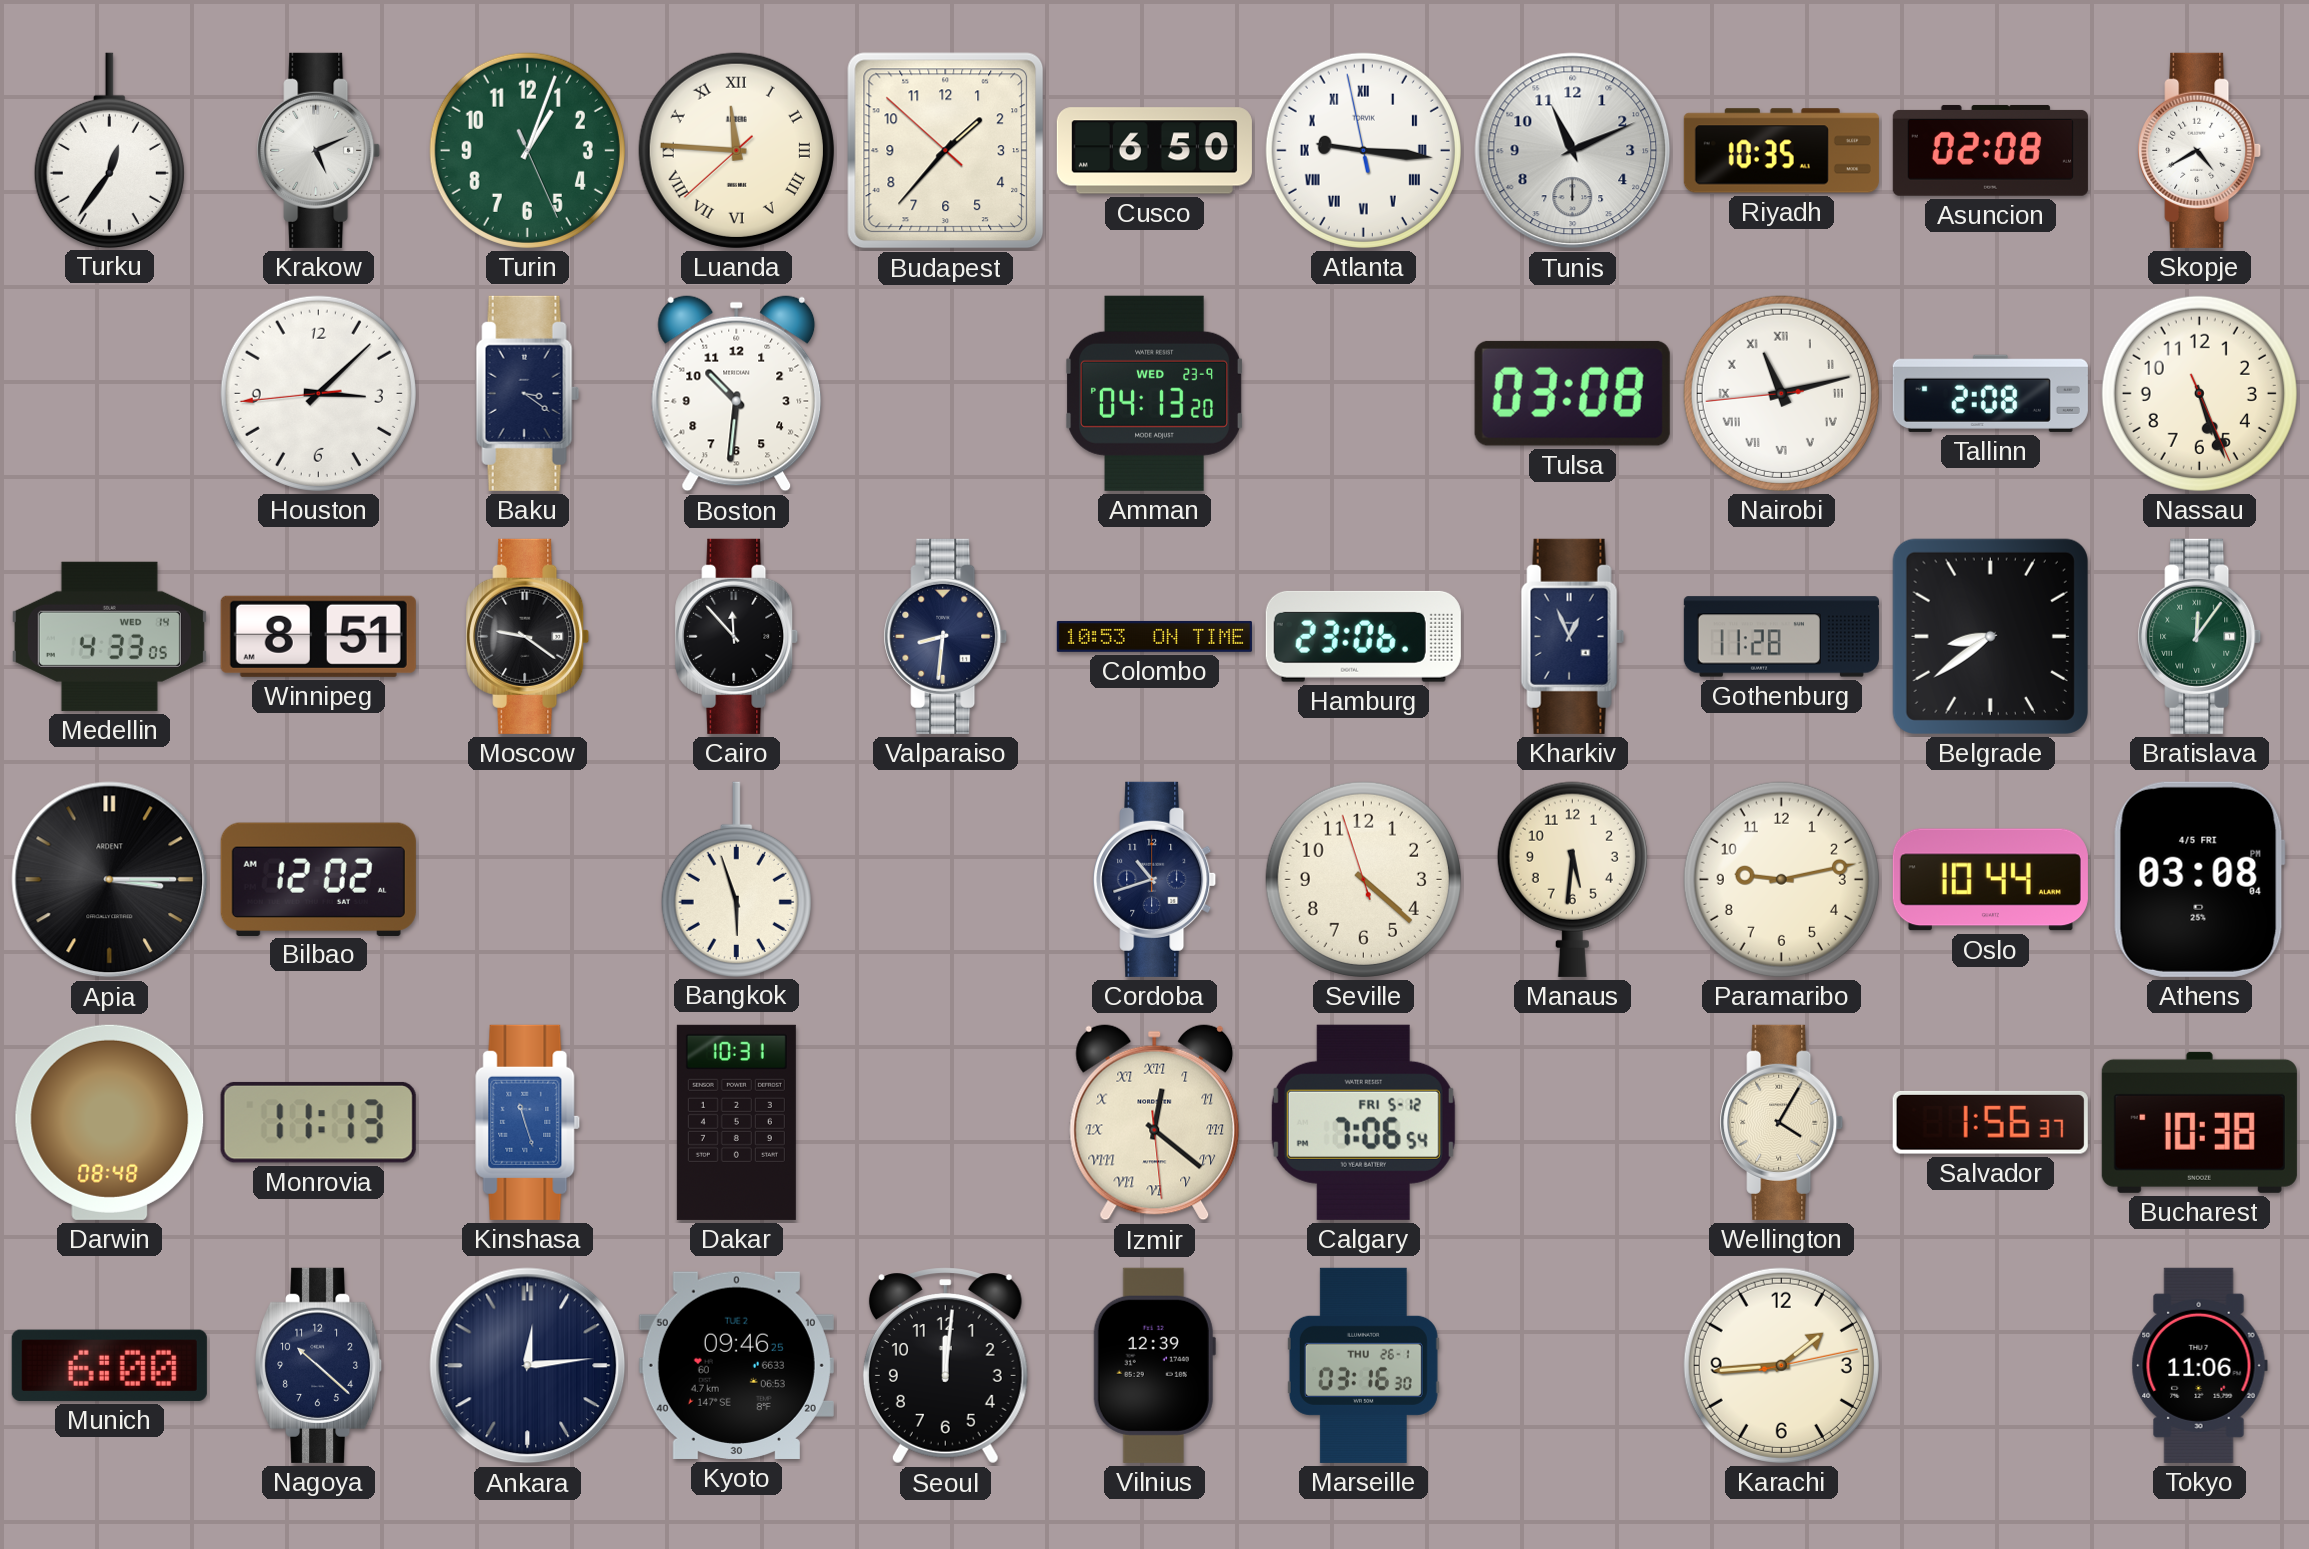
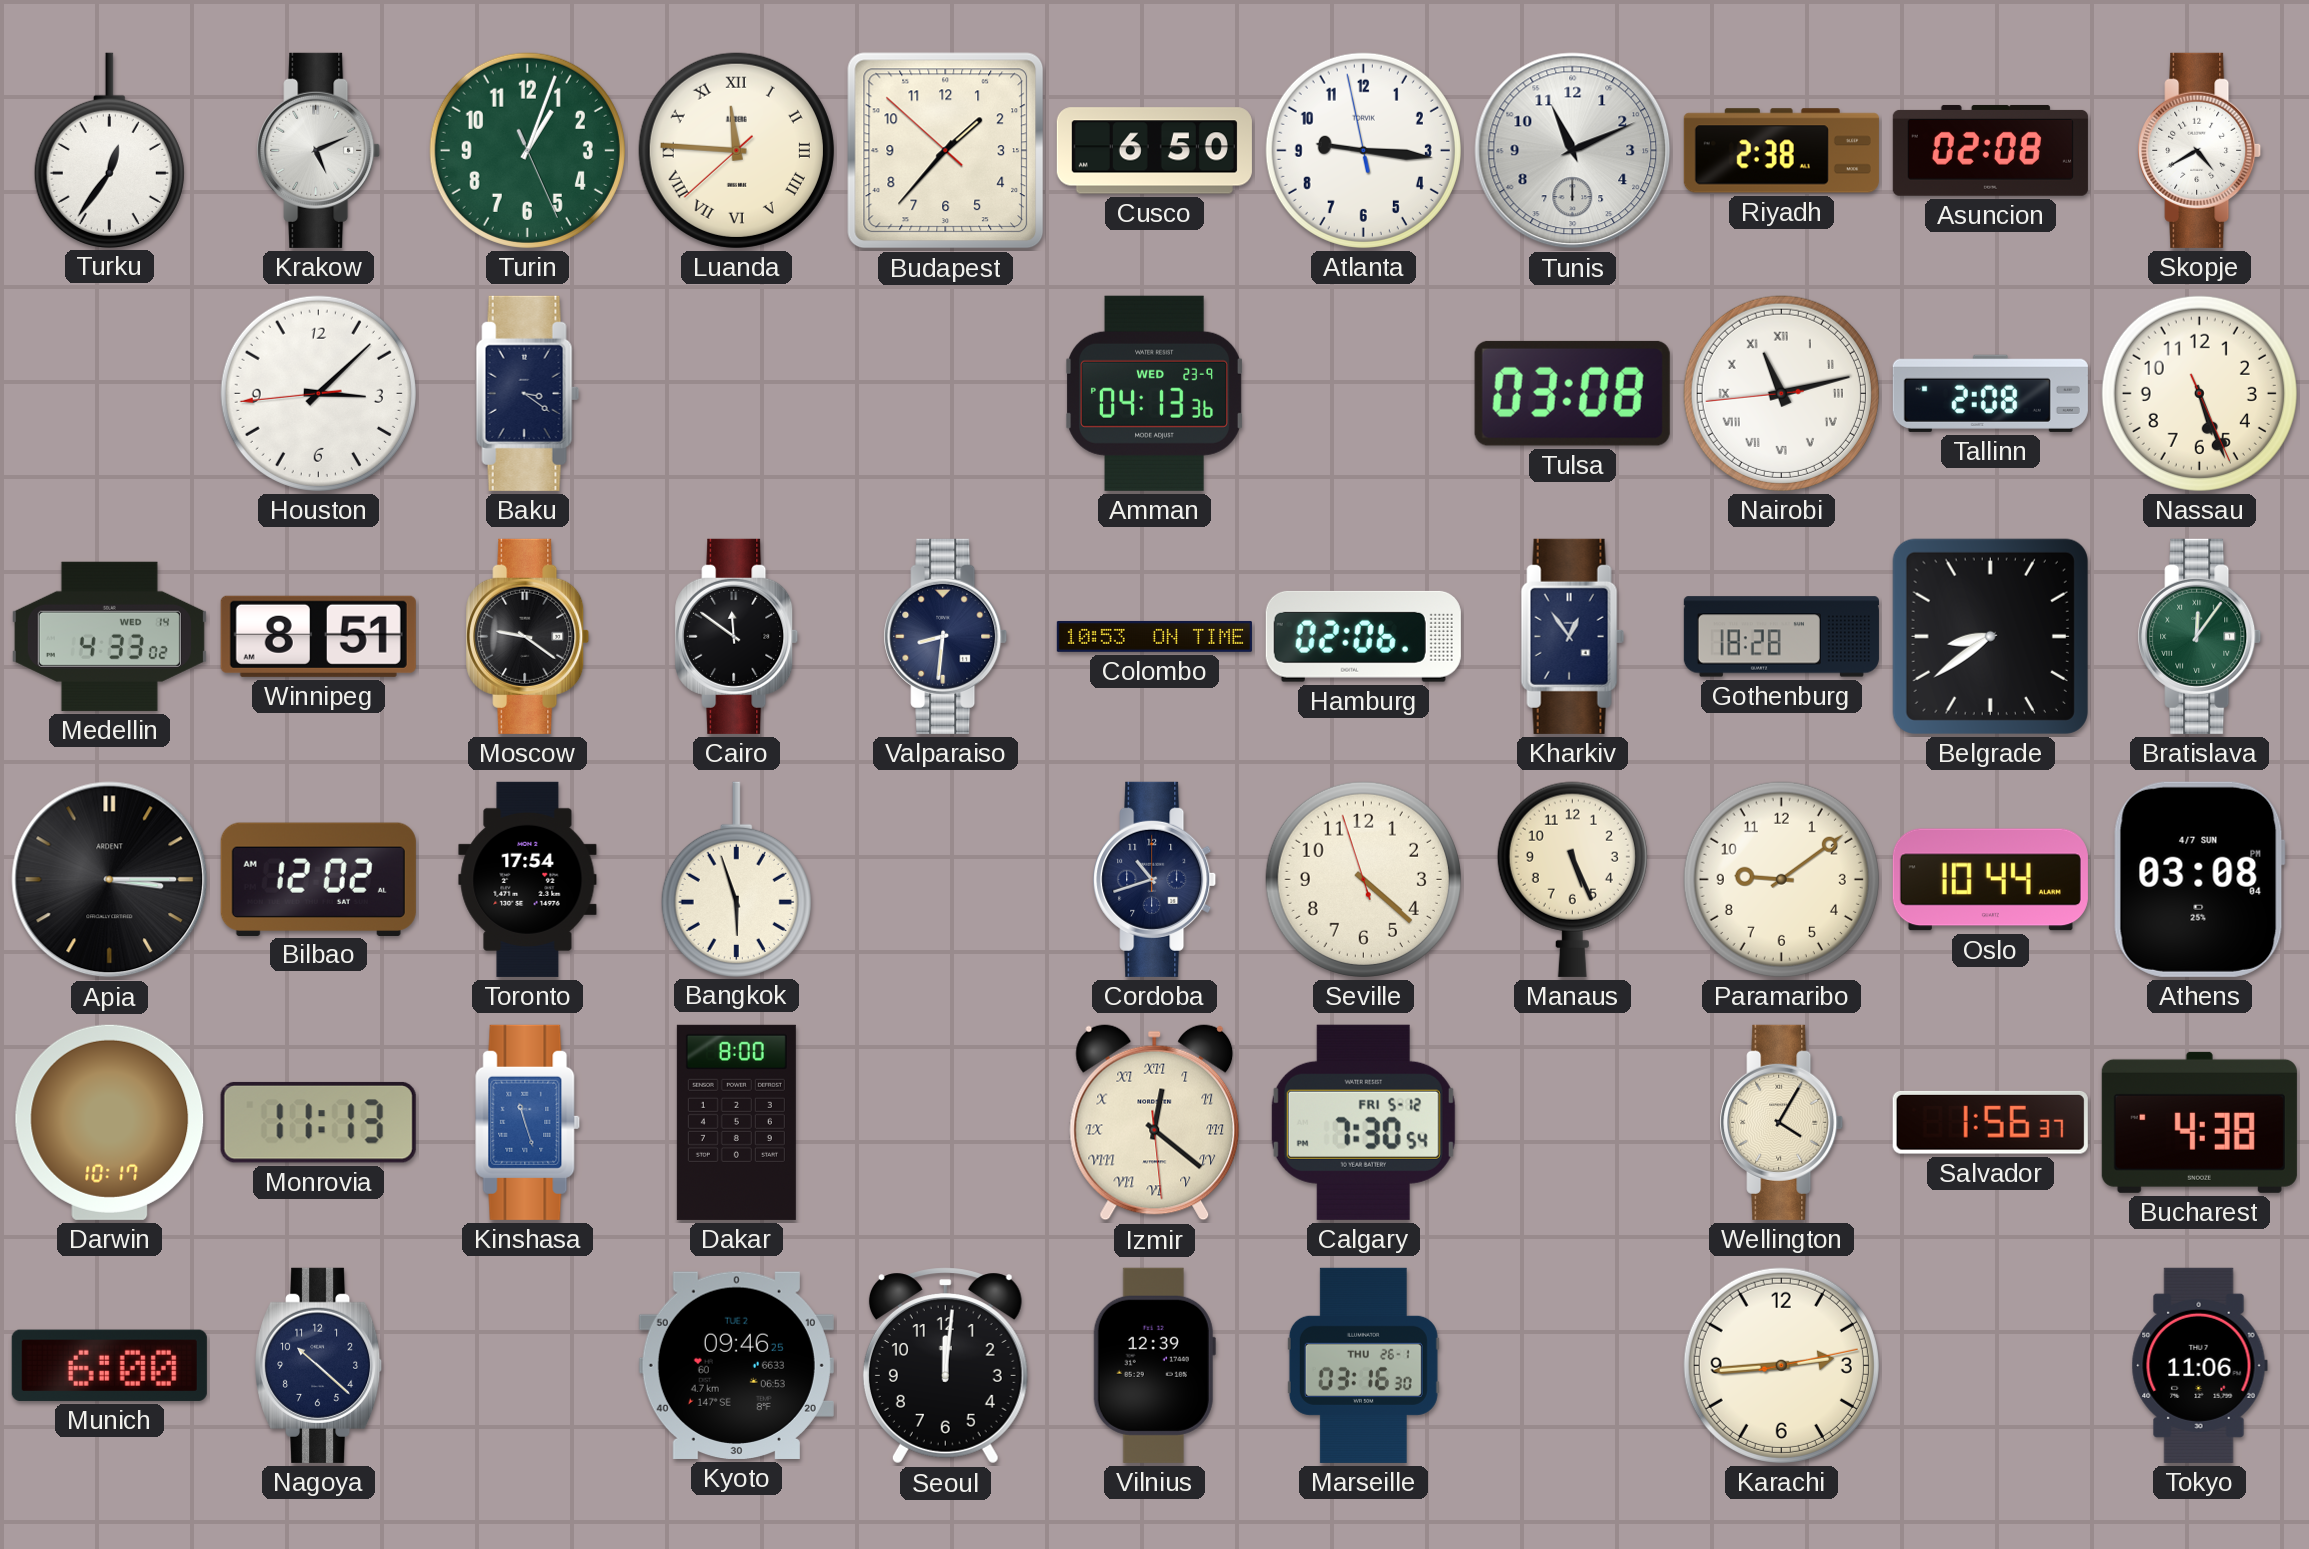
Atlanta numerals: Roman -> Arabic (1363, 150)
Riyadh: 10:35 -> 2:38 (1781, 151)
Boston: 10:31 -> none (737, 394)
Amman: 04:13:20 -> 04:13:36 (1155, 393)
Medellin: 4:33:05 -> 4:33:02 (109, 636)
Cairo: 11:53 -> 11:51 (737, 636)
Hamburg: 23:06 -> 02:06 (1363, 636)
Kharkiv: 12:56 -> 12:54 (1572, 636)
Gothenburg: 11:28 -> 18:28 (1781, 637)
Toronto: none -> 17:54 (528, 879)
Manaus: 5:31 -> 5:26 (1572, 879)
Paramaribo: 9:13 -> 9:09 (1781, 879)
Athens date: 4/5 FRI -> 4/7 SUN (2199, 879)
Darwin: 08:48 -> 10:17 (110, 1122)
Dakar: 10:31 -> 8:00 (736, 1122)
Calgary: 7:06 -> 7:30 (1363, 1122)
Bucharest: 10:38 -> 4:38 (2199, 1122)
Ankara: 12:14 -> none (528, 1366)
Karachi: 1:44 -> 2:44 (1781, 1365)
